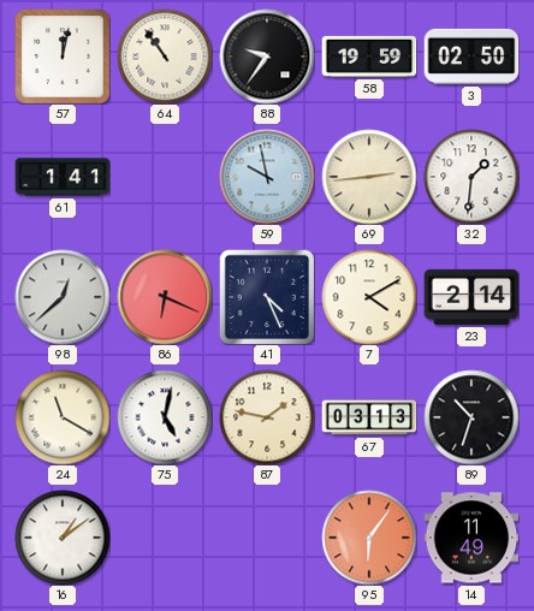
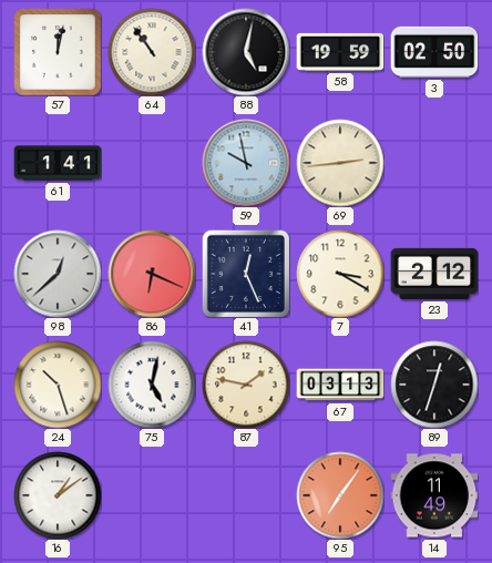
88: 9:36 -> 5:02 (246, 52)
32: 1:31 -> none (471, 177)
41: 4:26 -> 12:26 (246, 274)
7: 4:10 -> 3:20 (340, 274)
23: 2:14 -> 2:12 (434, 274)
24: 11:20 -> 10:27 (58, 385)
89: 10:33 -> 12:33 (434, 385)
95: 6:06 -> 7:06 (340, 495)
